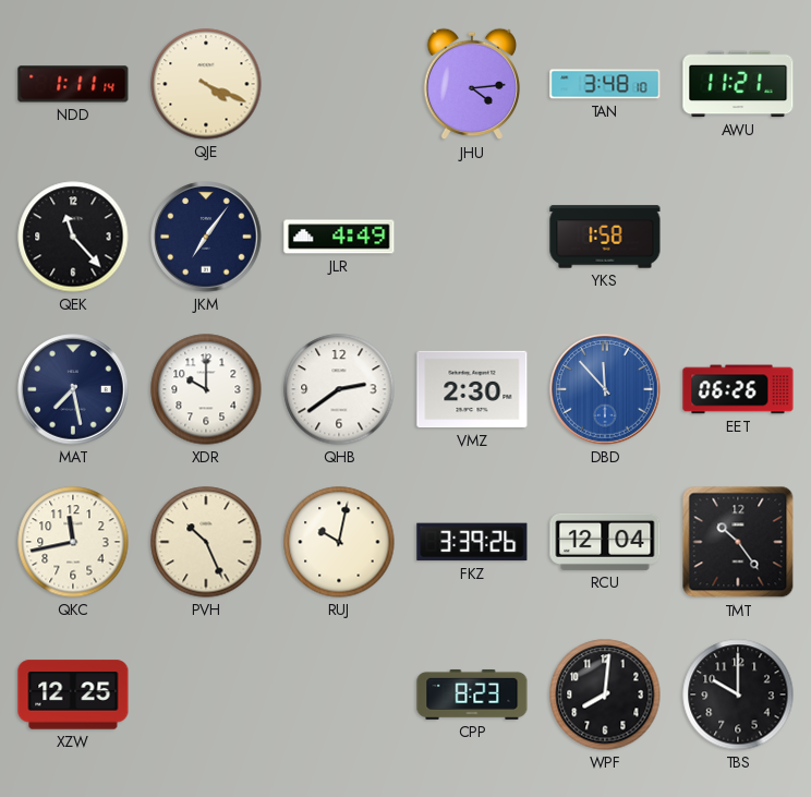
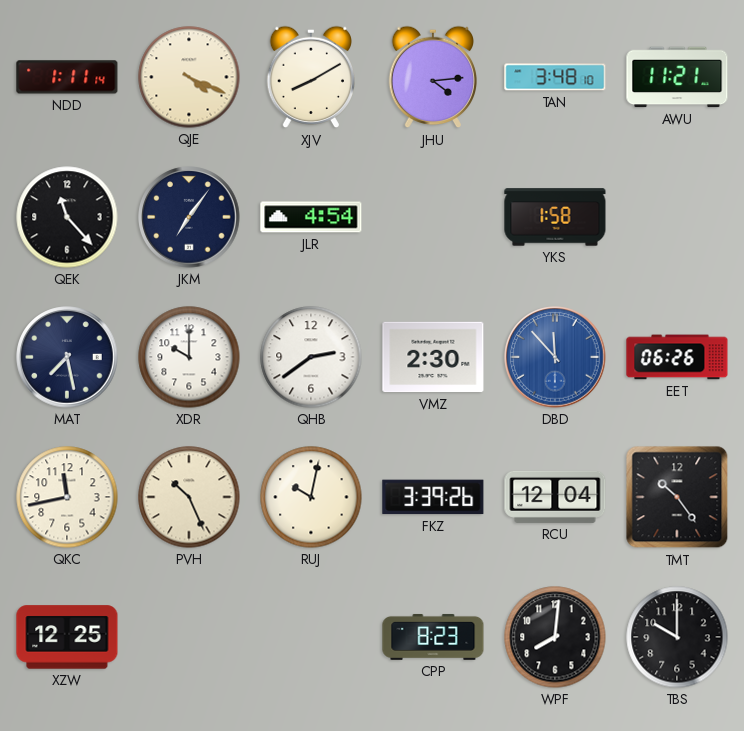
XJV: none -> 8:10 (310, 77)
JLR: 4:49 -> 4:54 (311, 217)
